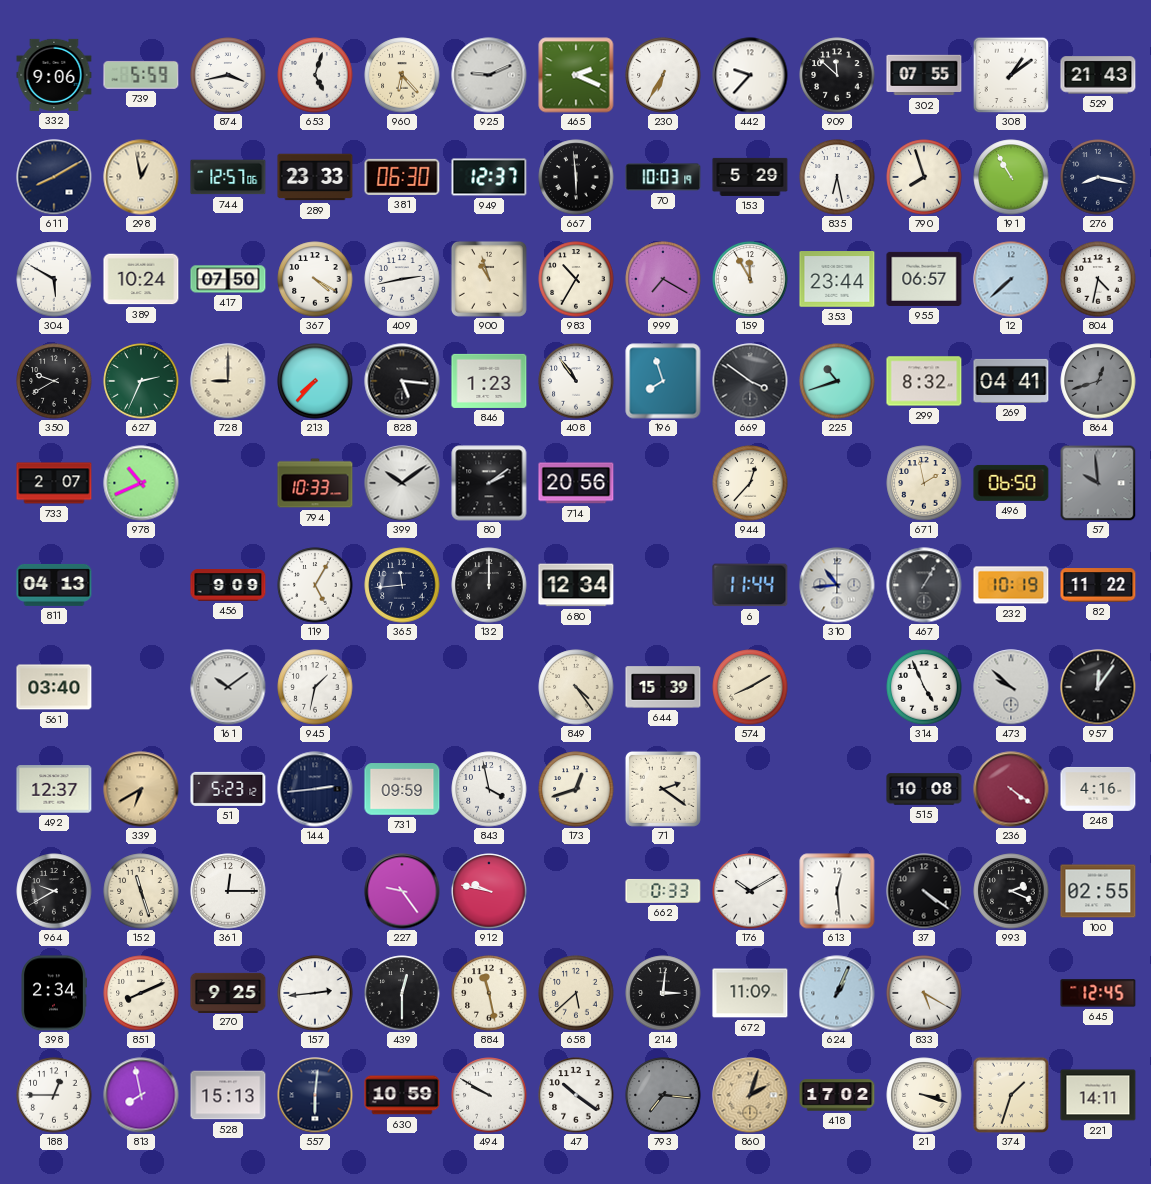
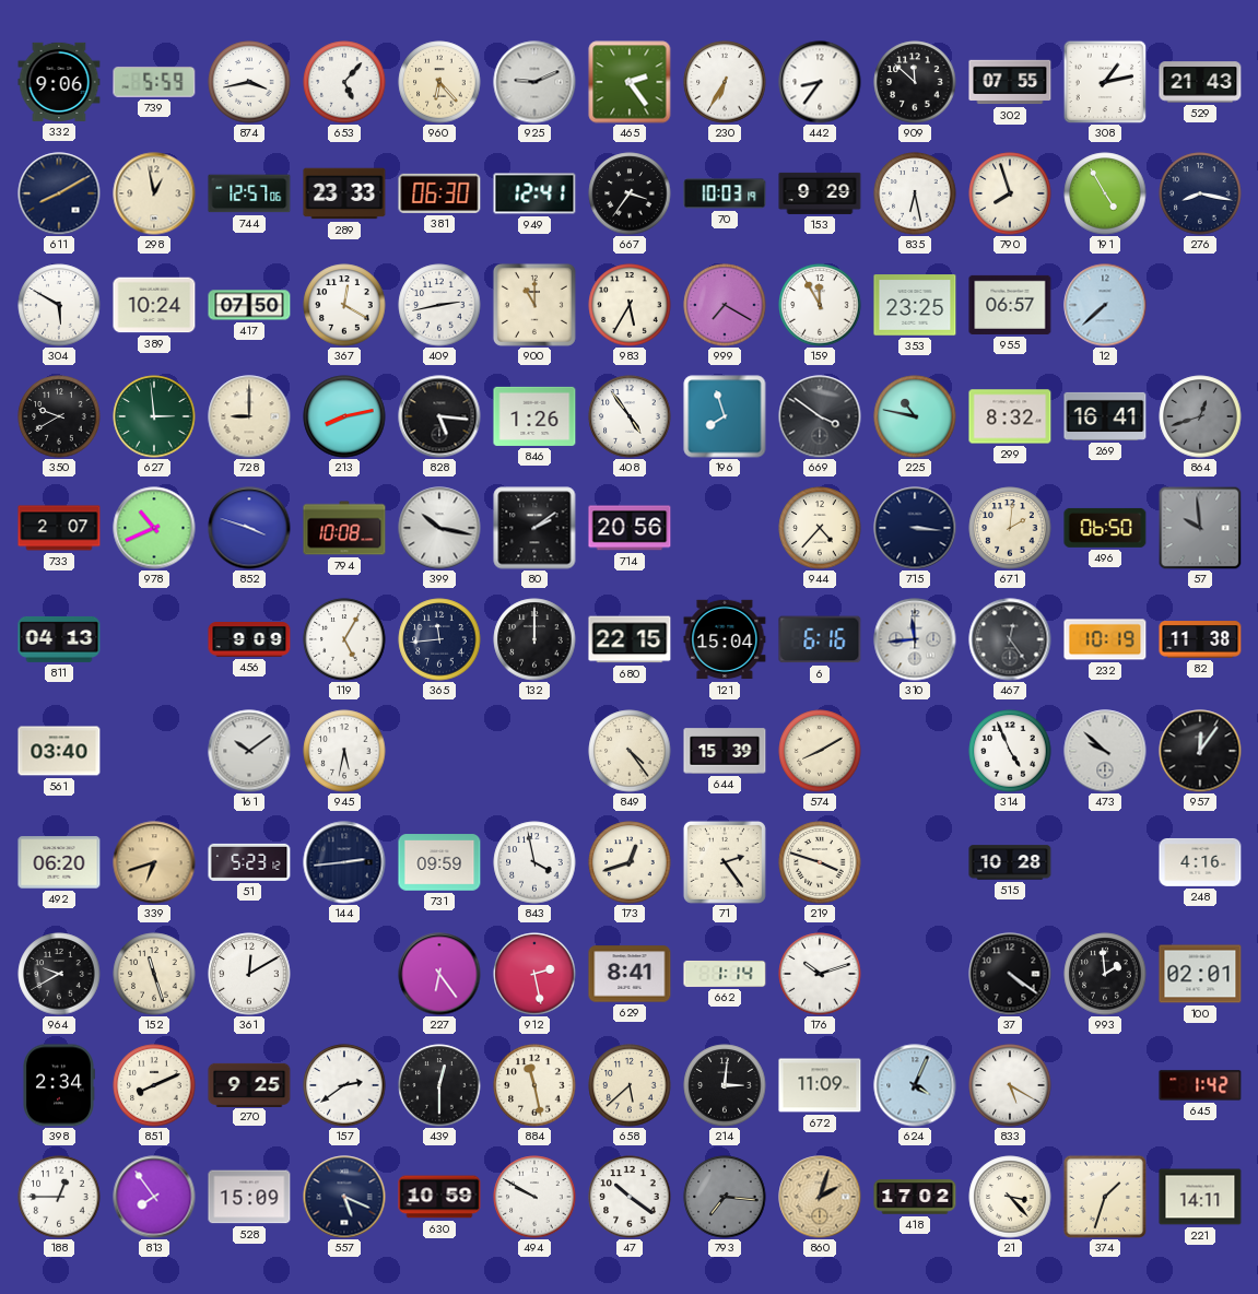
653: 5:03 -> 5:07 (344, 82)
465: 2:19 -> 2:24 (630, 82)
442: 9:37 -> 8:36 (820, 82)
308: 1:09 -> 1:13 (1105, 82)
949: 12:37 -> 12:41 (534, 193)
667: 5:59 -> 3:36 (630, 193)
153: 5:29 -> 9:29 (820, 193)
191: 10:55 -> 4:55 (1105, 193)
367: 4:20 -> 12:20 (344, 305)
900: 10:57 -> 11:00 (534, 305)
983: 10:35 -> 5:35 (630, 305)
353: 23:44 -> 23:25 (915, 305)
804: 4:32 -> none (1098, 279)
627: 2:34 -> 2:59 (154, 416)
213: 7:37 -> 8:13 (344, 416)
846: 1:23 -> 1:26 (534, 416)
408: 10:54 -> 4:54 (630, 416)
225: 10:42 -> 10:47 (915, 416)
269: 04:41 -> 16:41 (1105, 416)
852: none -> 3:48 (249, 528)
794: 10:33 -> 10:08 (344, 528)
399: 10:09 -> 10:17 (439, 528)
944: 12:37 -> 4:37 (820, 528)
715: none -> 3:16 (915, 528)
671: 1:58 -> 2:01 (1010, 528)
680: 12:34 -> 22:15 (630, 639)
121: none -> 15:04 (725, 639)
6: 11:44 -> 6:16 (820, 639)
310: 10:44 -> 11:44 (915, 639)
467: 1:05 -> 12:24 (1010, 639)
82: 11:22 -> 11:38 (1200, 639)
945: 1:32 -> 5:32 (344, 751)
492: 12:37 -> 06:20 (59, 862)
339: 6:40 -> 6:42 (154, 862)
71: 2:21 -> 2:24 (725, 862)
219: none -> 3:48 (820, 862)
515: 10:08 -> 10:28 (1010, 862)
236: 4:21 -> none (1011, 789)
361: 12:15 -> 12:10 (249, 974)
227: 9:24 -> 6:24 (439, 974)
912: 9:47 -> 2:28 (534, 974)
629: none -> 8:41 (630, 974)
662: 0:33 -> 1:14 (725, 974)
176: 10:10 -> 10:12 (820, 974)
613: 12:29 -> none (837, 891)
993: 2:19 -> 1:59 (1105, 974)
100: 02:55 -> 02:01 (1200, 974)
157: 2:44 -> 2:39 (344, 1085)
624: 1:04 -> 4:04 (915, 1085)
645: 12:45 -> 1:42 (1200, 1085)
813: 7:58 -> 7:54 (154, 1197)
528: 15:13 -> 15:09 (249, 1197)
557: 6:01 -> 5:19 (344, 1197)
21: 3:18 -> 3:23 (1010, 1197)
